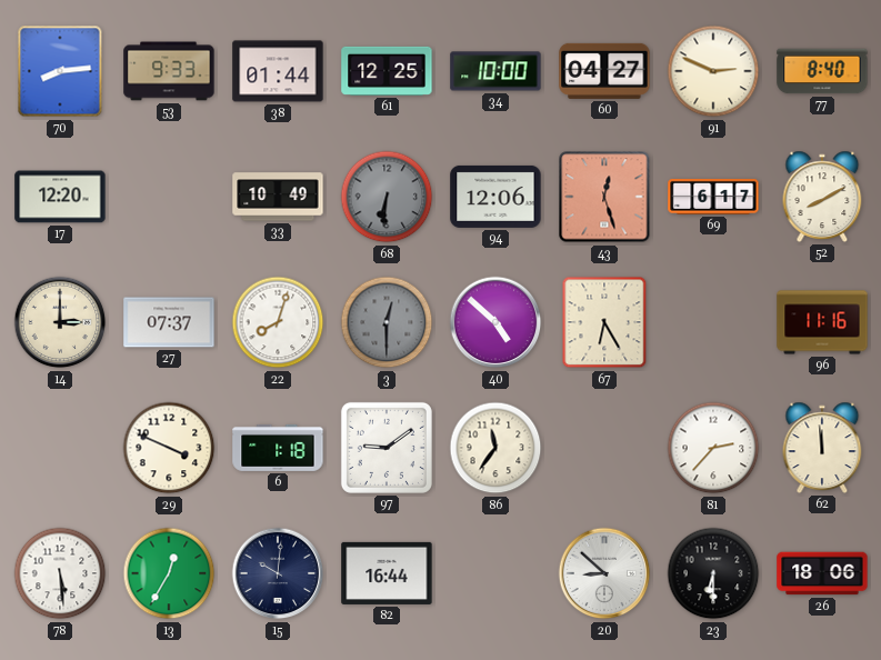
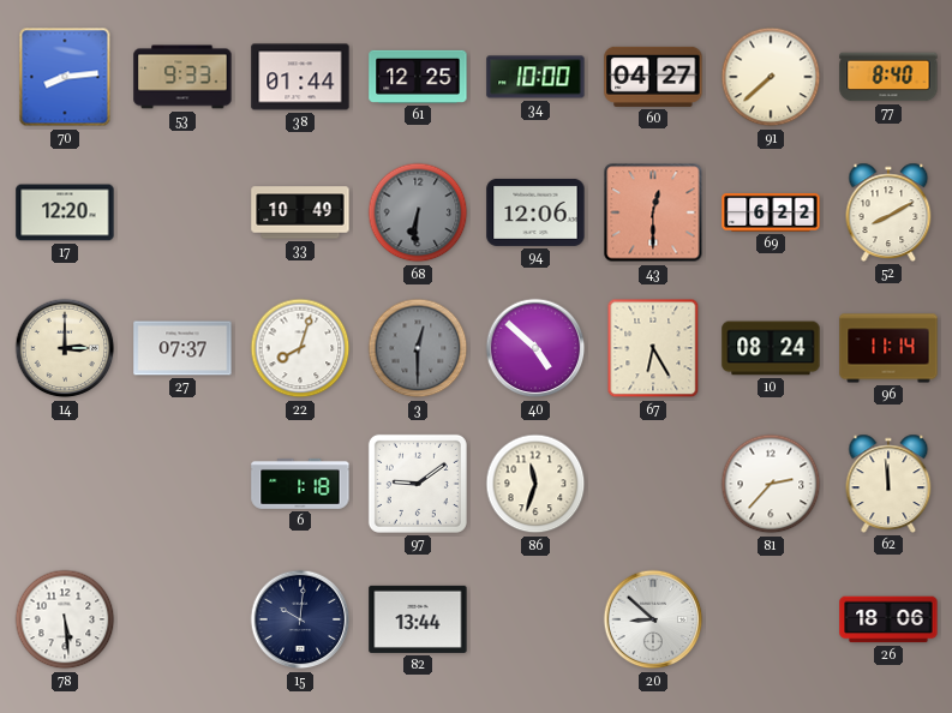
91: 2:49 -> 7:38 (771, 77)
43: 12:27 -> 12:30 (653, 212)
69: 6:17 -> 6:22 (771, 212)
10: none -> 08:24 (771, 348)
96: 11:16 -> 11:14 (888, 348)
29: 3:49 -> none (169, 448)
86: 11:36 -> 11:33 (535, 484)
13: 12:35 -> none (169, 573)
82: 16:44 -> 13:44 (418, 619)
23: 6:30 -> none (713, 573)
